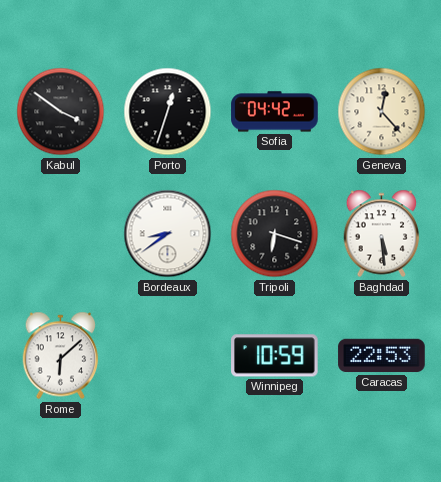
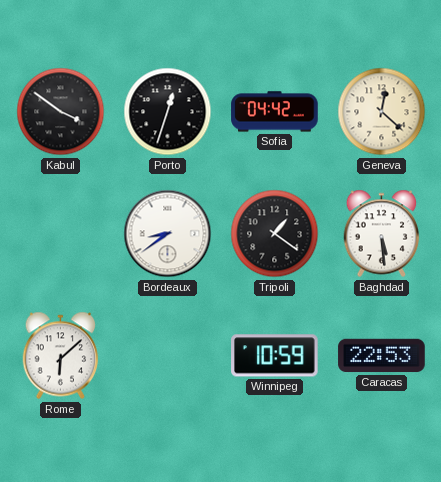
Geneva: 12:23 -> 12:22 (382, 112)
Tripoli: 6:18 -> 1:21 (275, 234)
